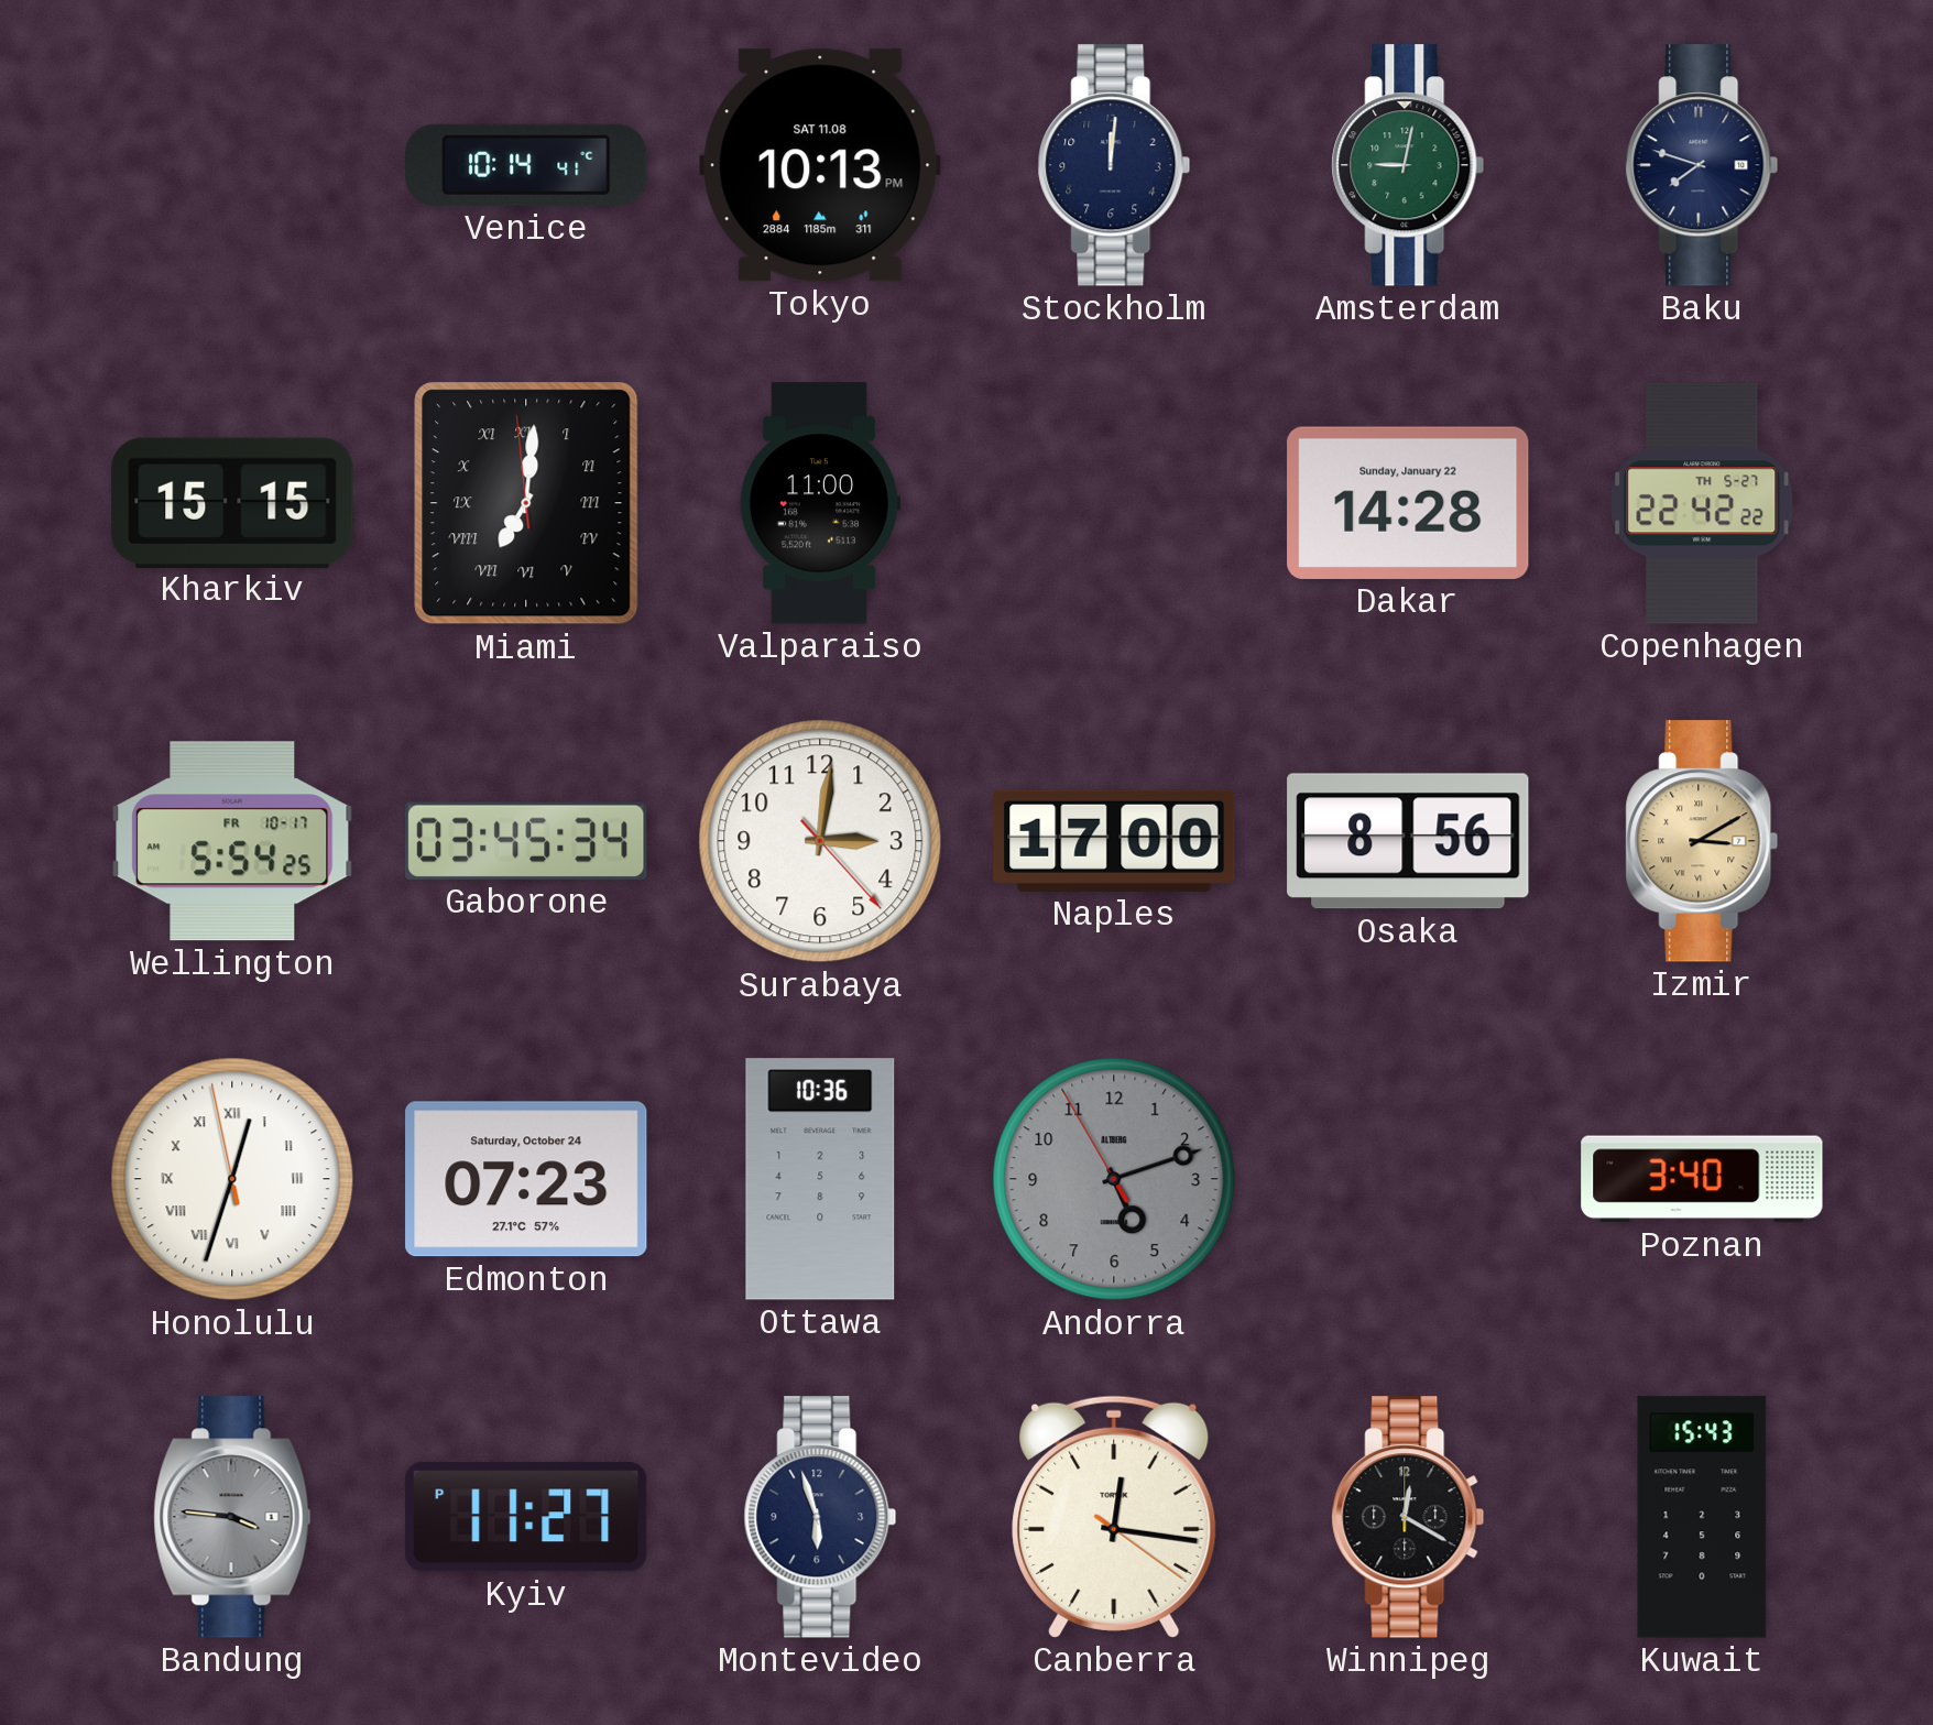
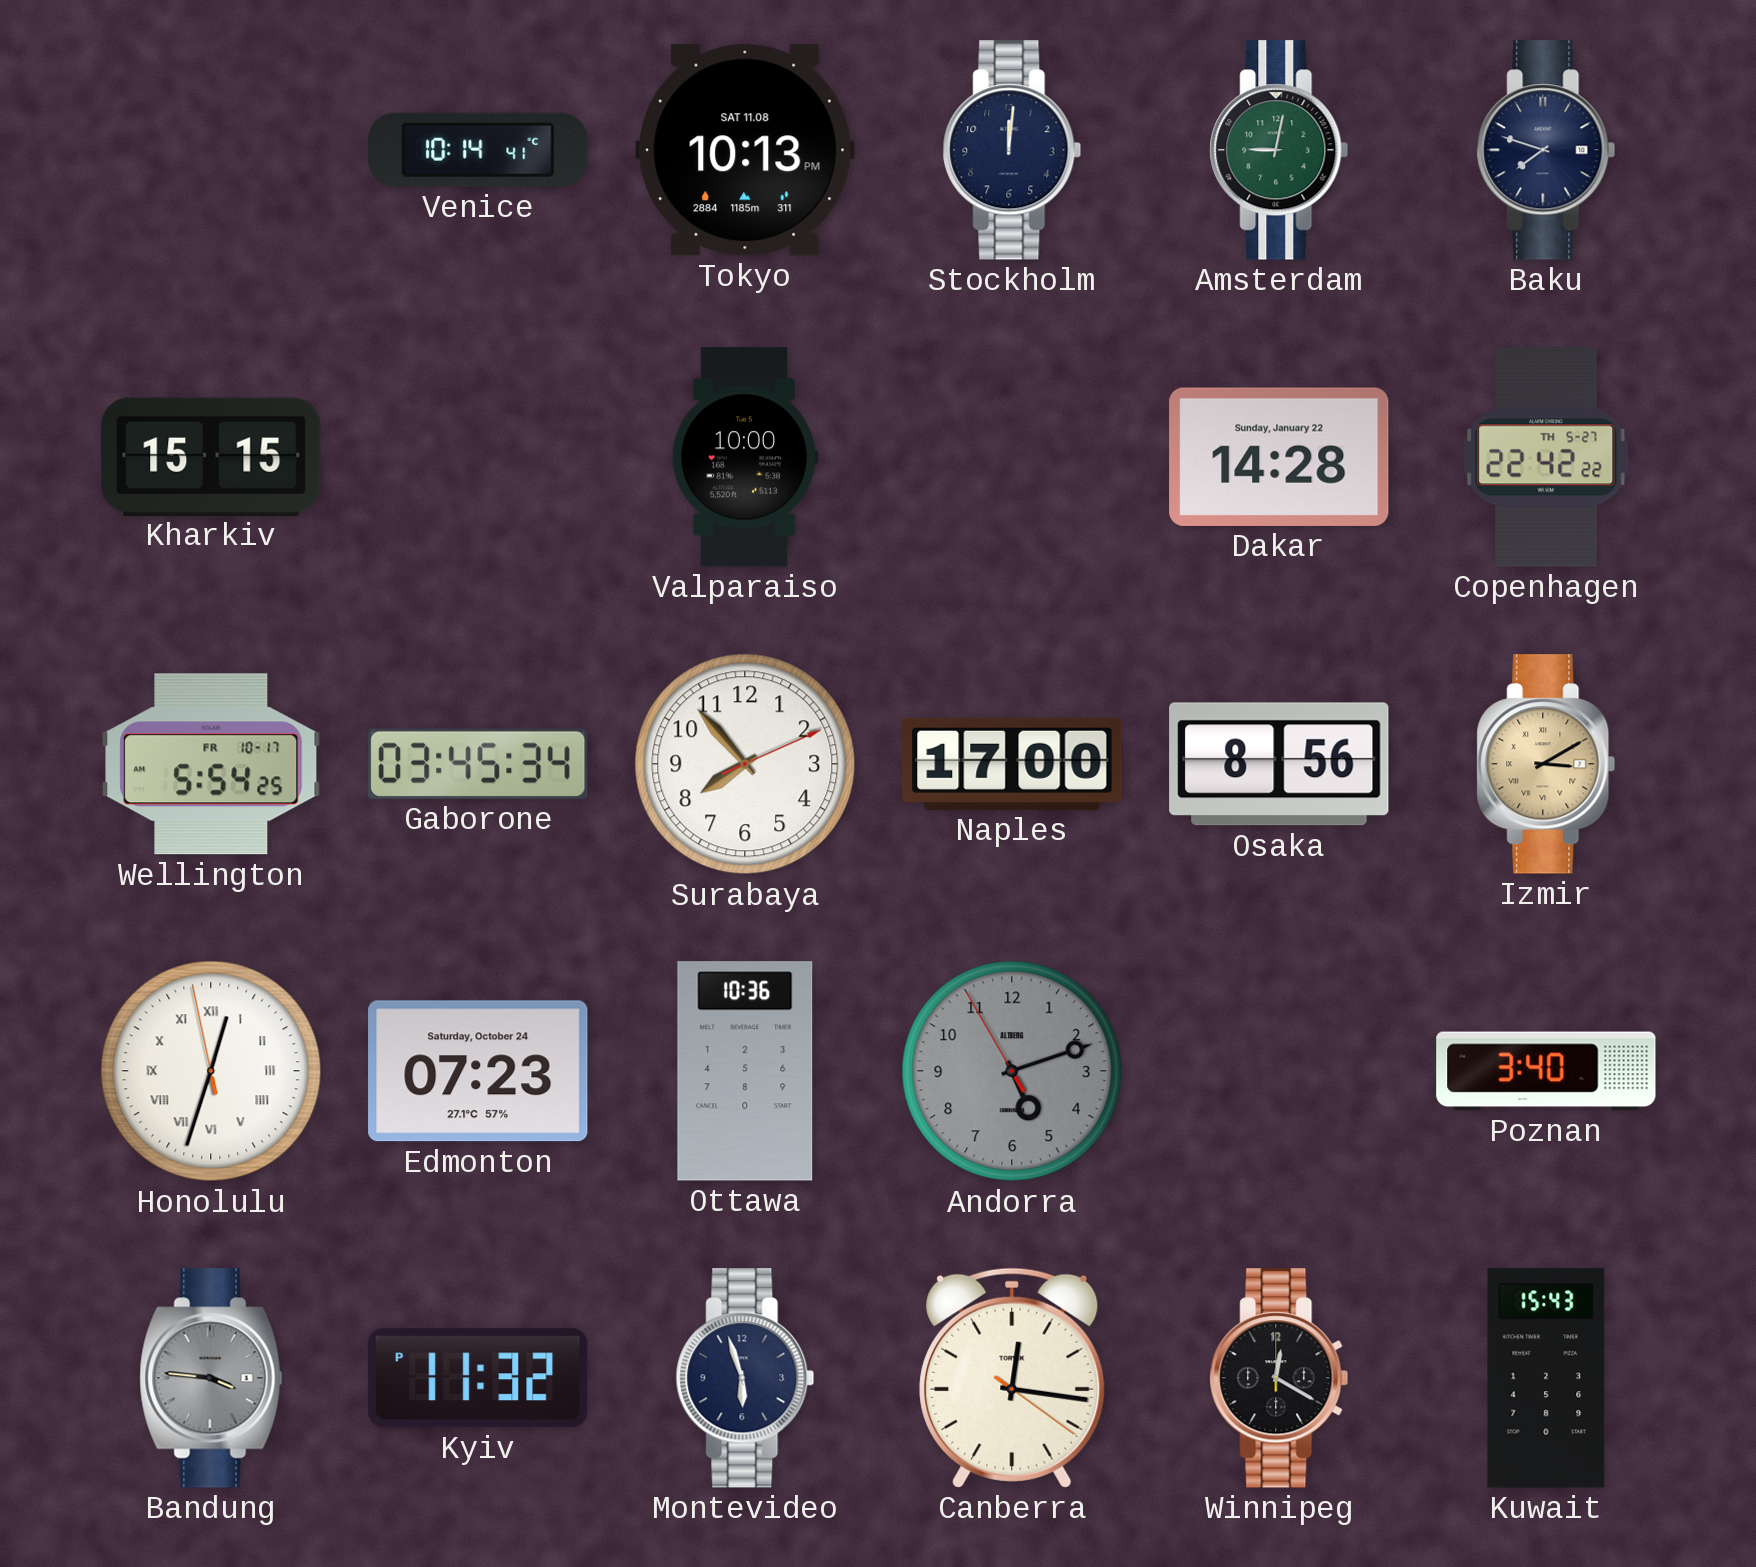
Miami: 7:00 -> none (526, 503)
Valparaiso: 11:00 -> 10:00 (744, 457)
Surabaya: 3:01 -> 7:53 (745, 764)
Kyiv: 11:27 -> 11:32 (478, 1378)
